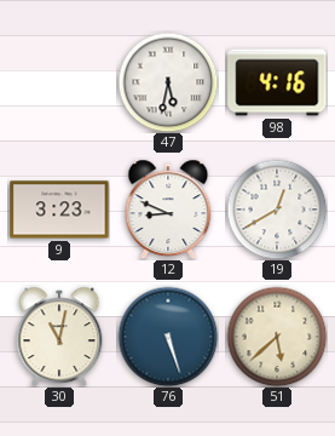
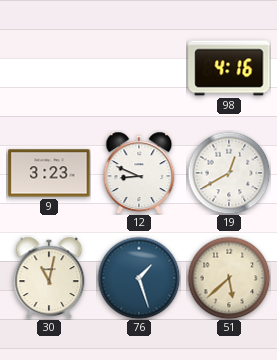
47: 5:32 -> none (168, 82)
76: 5:27 -> 1:27 (139, 278)
